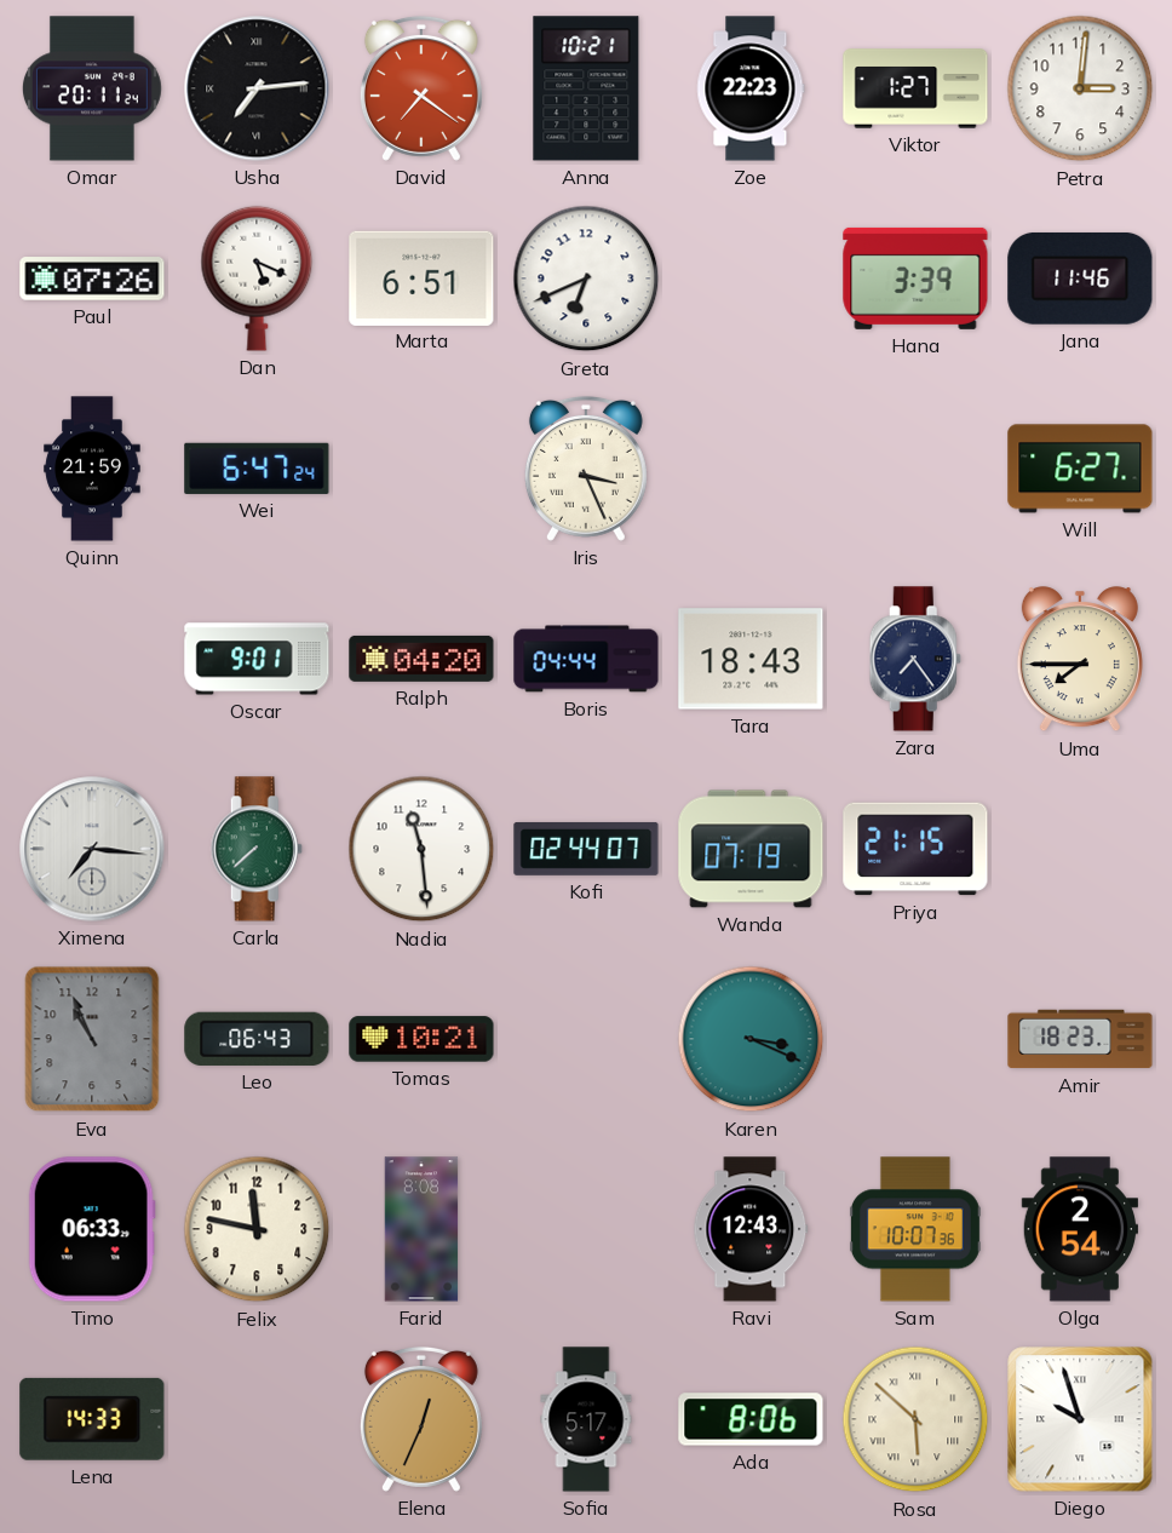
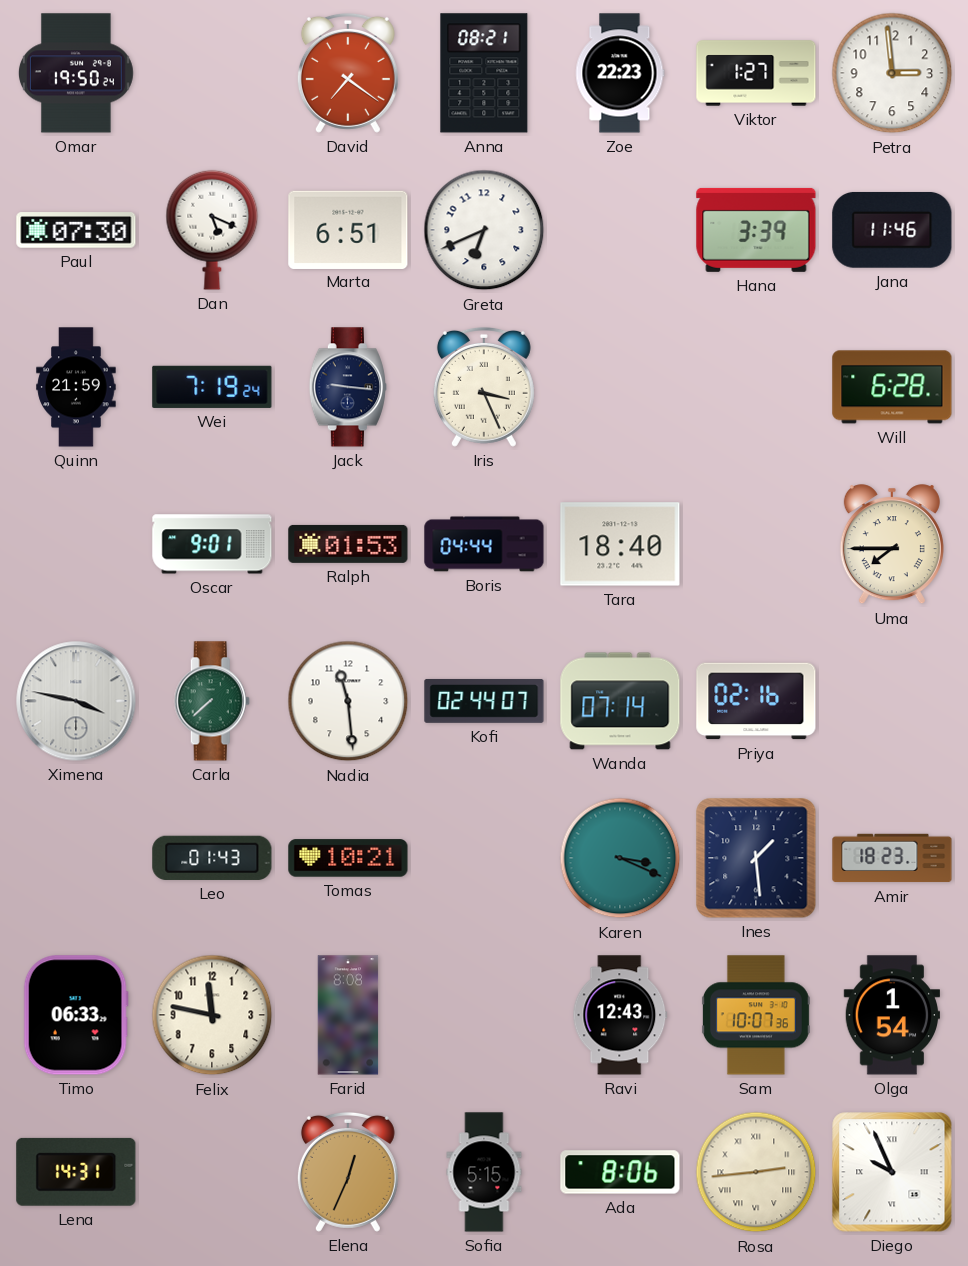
Omar: 20:11 -> 19:50 (76, 73)
Usha: 7:14 -> none (257, 88)
Anna: 10:21 -> 08:21 (484, 73)
Petra: 3:01 -> 2:59 (892, 73)
Paul: 07:26 -> 07:30 (76, 230)
Wei: 6:47 -> 7:19 (212, 387)
Jack: none -> 9:16 (348, 387)
Will: 6:27 -> 6:28 (892, 387)
Ralph: 04:20 -> 01:53 (348, 544)
Tara: 18:43 -> 18:40 (620, 544)
Zara: 7:24 -> none (915, 659)
Ximena: 7:16 -> 3:47 (76, 701)
Wanda: 07:19 -> 07:14 (620, 701)
Priya: 21:15 -> 02:16 (756, 701)
Eva: 10:56 -> none (92, 1039)
Leo: 06:43 -> 01:43 (212, 858)
Ines: none -> 1:29 (756, 858)
Olga: 2:54 -> 1:54 (891, 1015)
Lena: 14:33 -> 14:31 (76, 1172)
Sofia: 5:17 -> 5:15 (484, 1172)
Rosa: 5:52 -> 2:44 (756, 1172)
Diego: 9:57 -> 9:56 (892, 1172)
